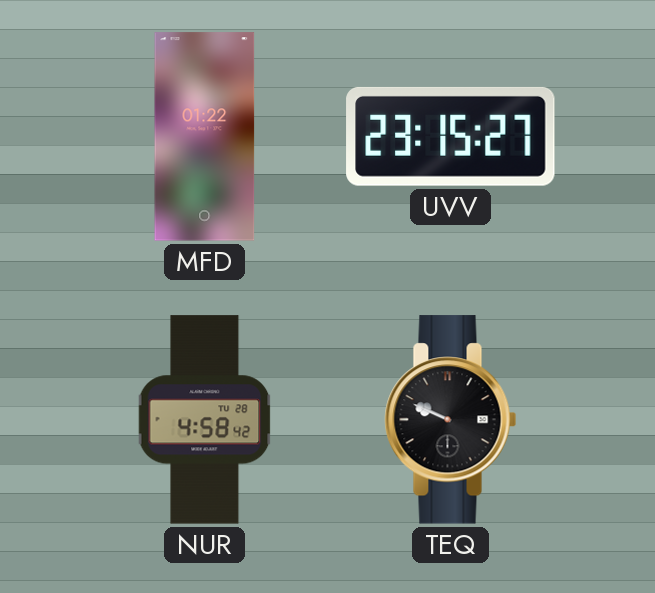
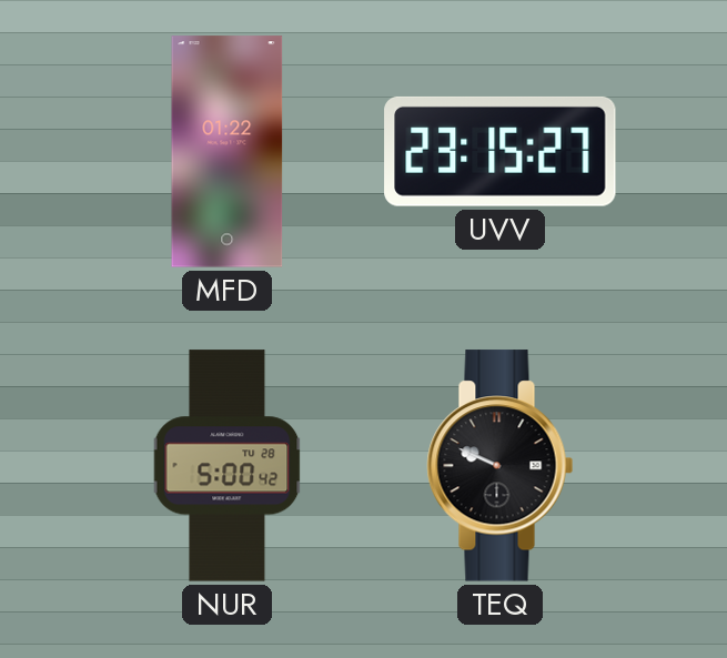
NUR: 4:58 -> 5:00 (228, 466)
